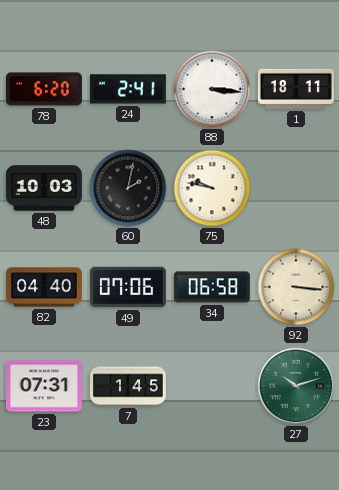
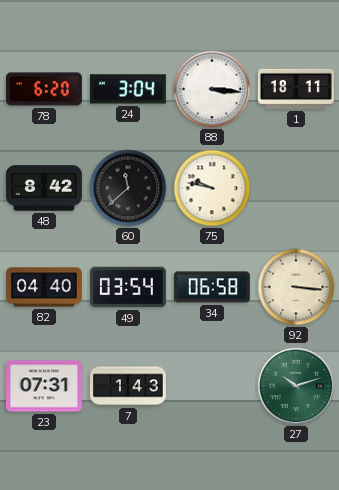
24: 2:41 -> 3:04 (128, 89)
48: 10:03 -> 8:42 (44, 188)
60: 2:02 -> 11:38 (128, 188)
49: 07:06 -> 03:54 (128, 287)
7: 1:45 -> 1:43 (128, 386)
